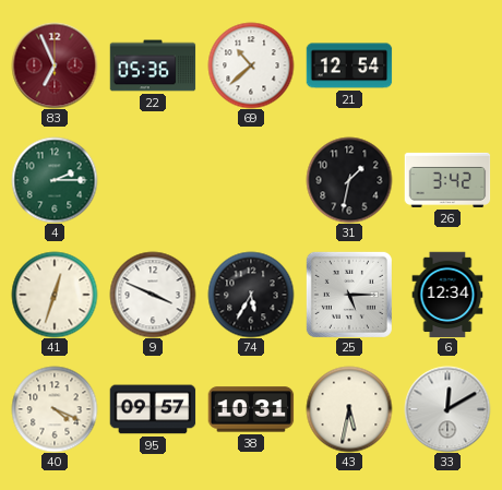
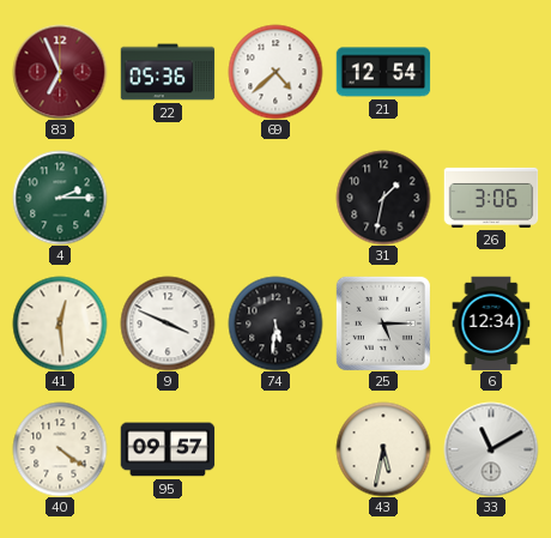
69: 10:38 -> 4:38 (275, 72)
26: 3:42 -> 3:06 (491, 198)
41: 12:33 -> 12:29 (60, 324)
74: 5:35 -> 5:31 (275, 324)
40: 4:19 -> 4:21 (60, 449)
38: 10:31 -> none (251, 409)
33: 12:10 -> 11:10 (491, 449)
